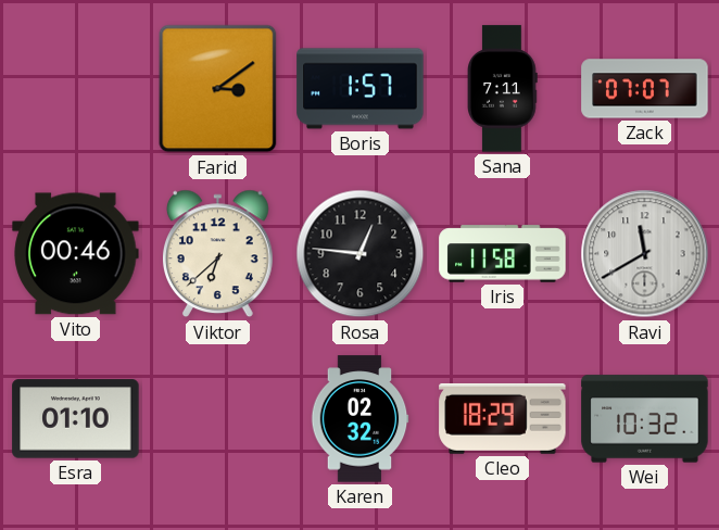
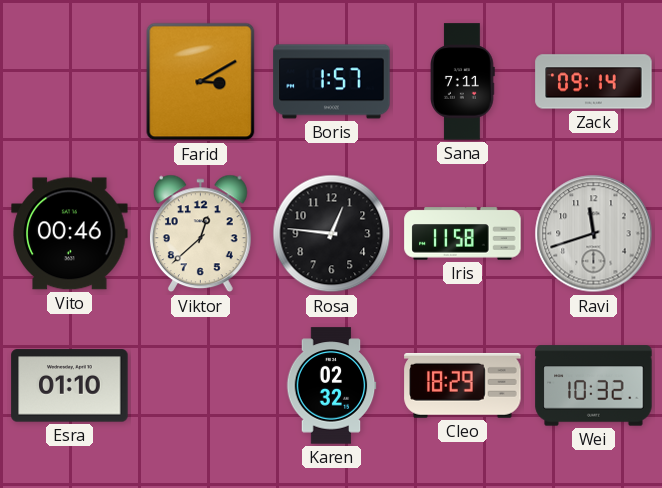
Farid: 3:09 -> 3:10 (201, 82)
Zack: 07:07 -> 09:14 (594, 82)
Viktor: 6:38 -> 12:38 (201, 234)
Ravi: 11:40 -> 11:42 (594, 234)
